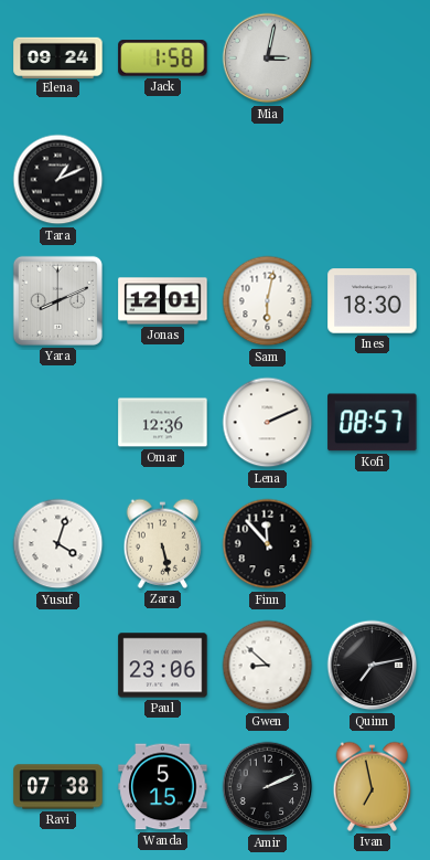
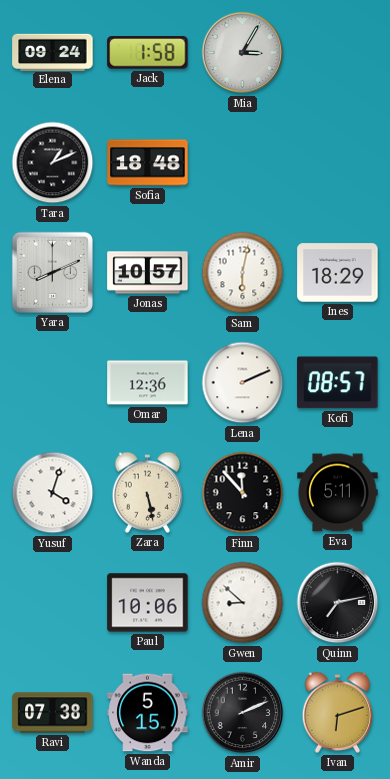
Mia: 3:02 -> 3:05 (243, 53)
Sofia: none -> 18:48 (148, 163)
Jonas: 12:01 -> 10:57 (148, 273)
Ines: 18:30 -> 18:29 (338, 273)
Eva: none -> 5:11 (338, 493)
Paul: 23:06 -> 10:06 (148, 603)
Ivan: 6:58 -> 6:12 (338, 712)
